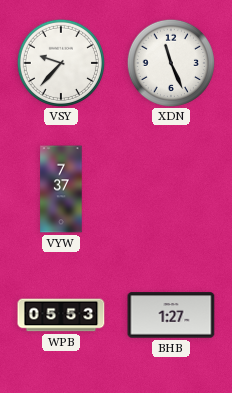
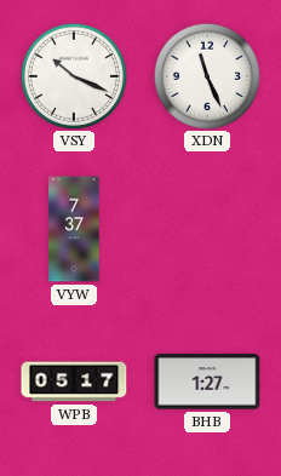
VSY: 9:37 -> 10:19 (73, 75)
WPB: 05:53 -> 05:17 (74, 382)
